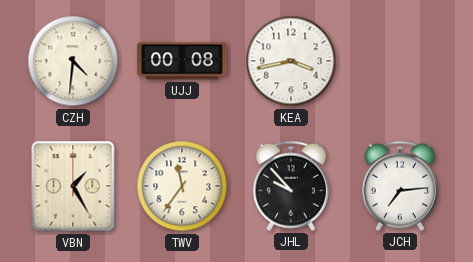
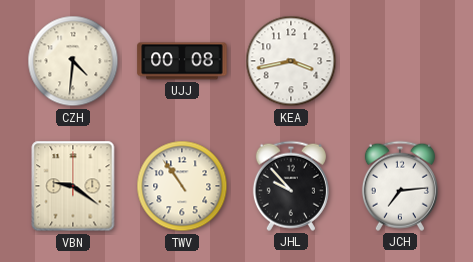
VBN: 1:25 -> 9:21 (73, 186)
TWV: 11:36 -> 10:54 (182, 186)
